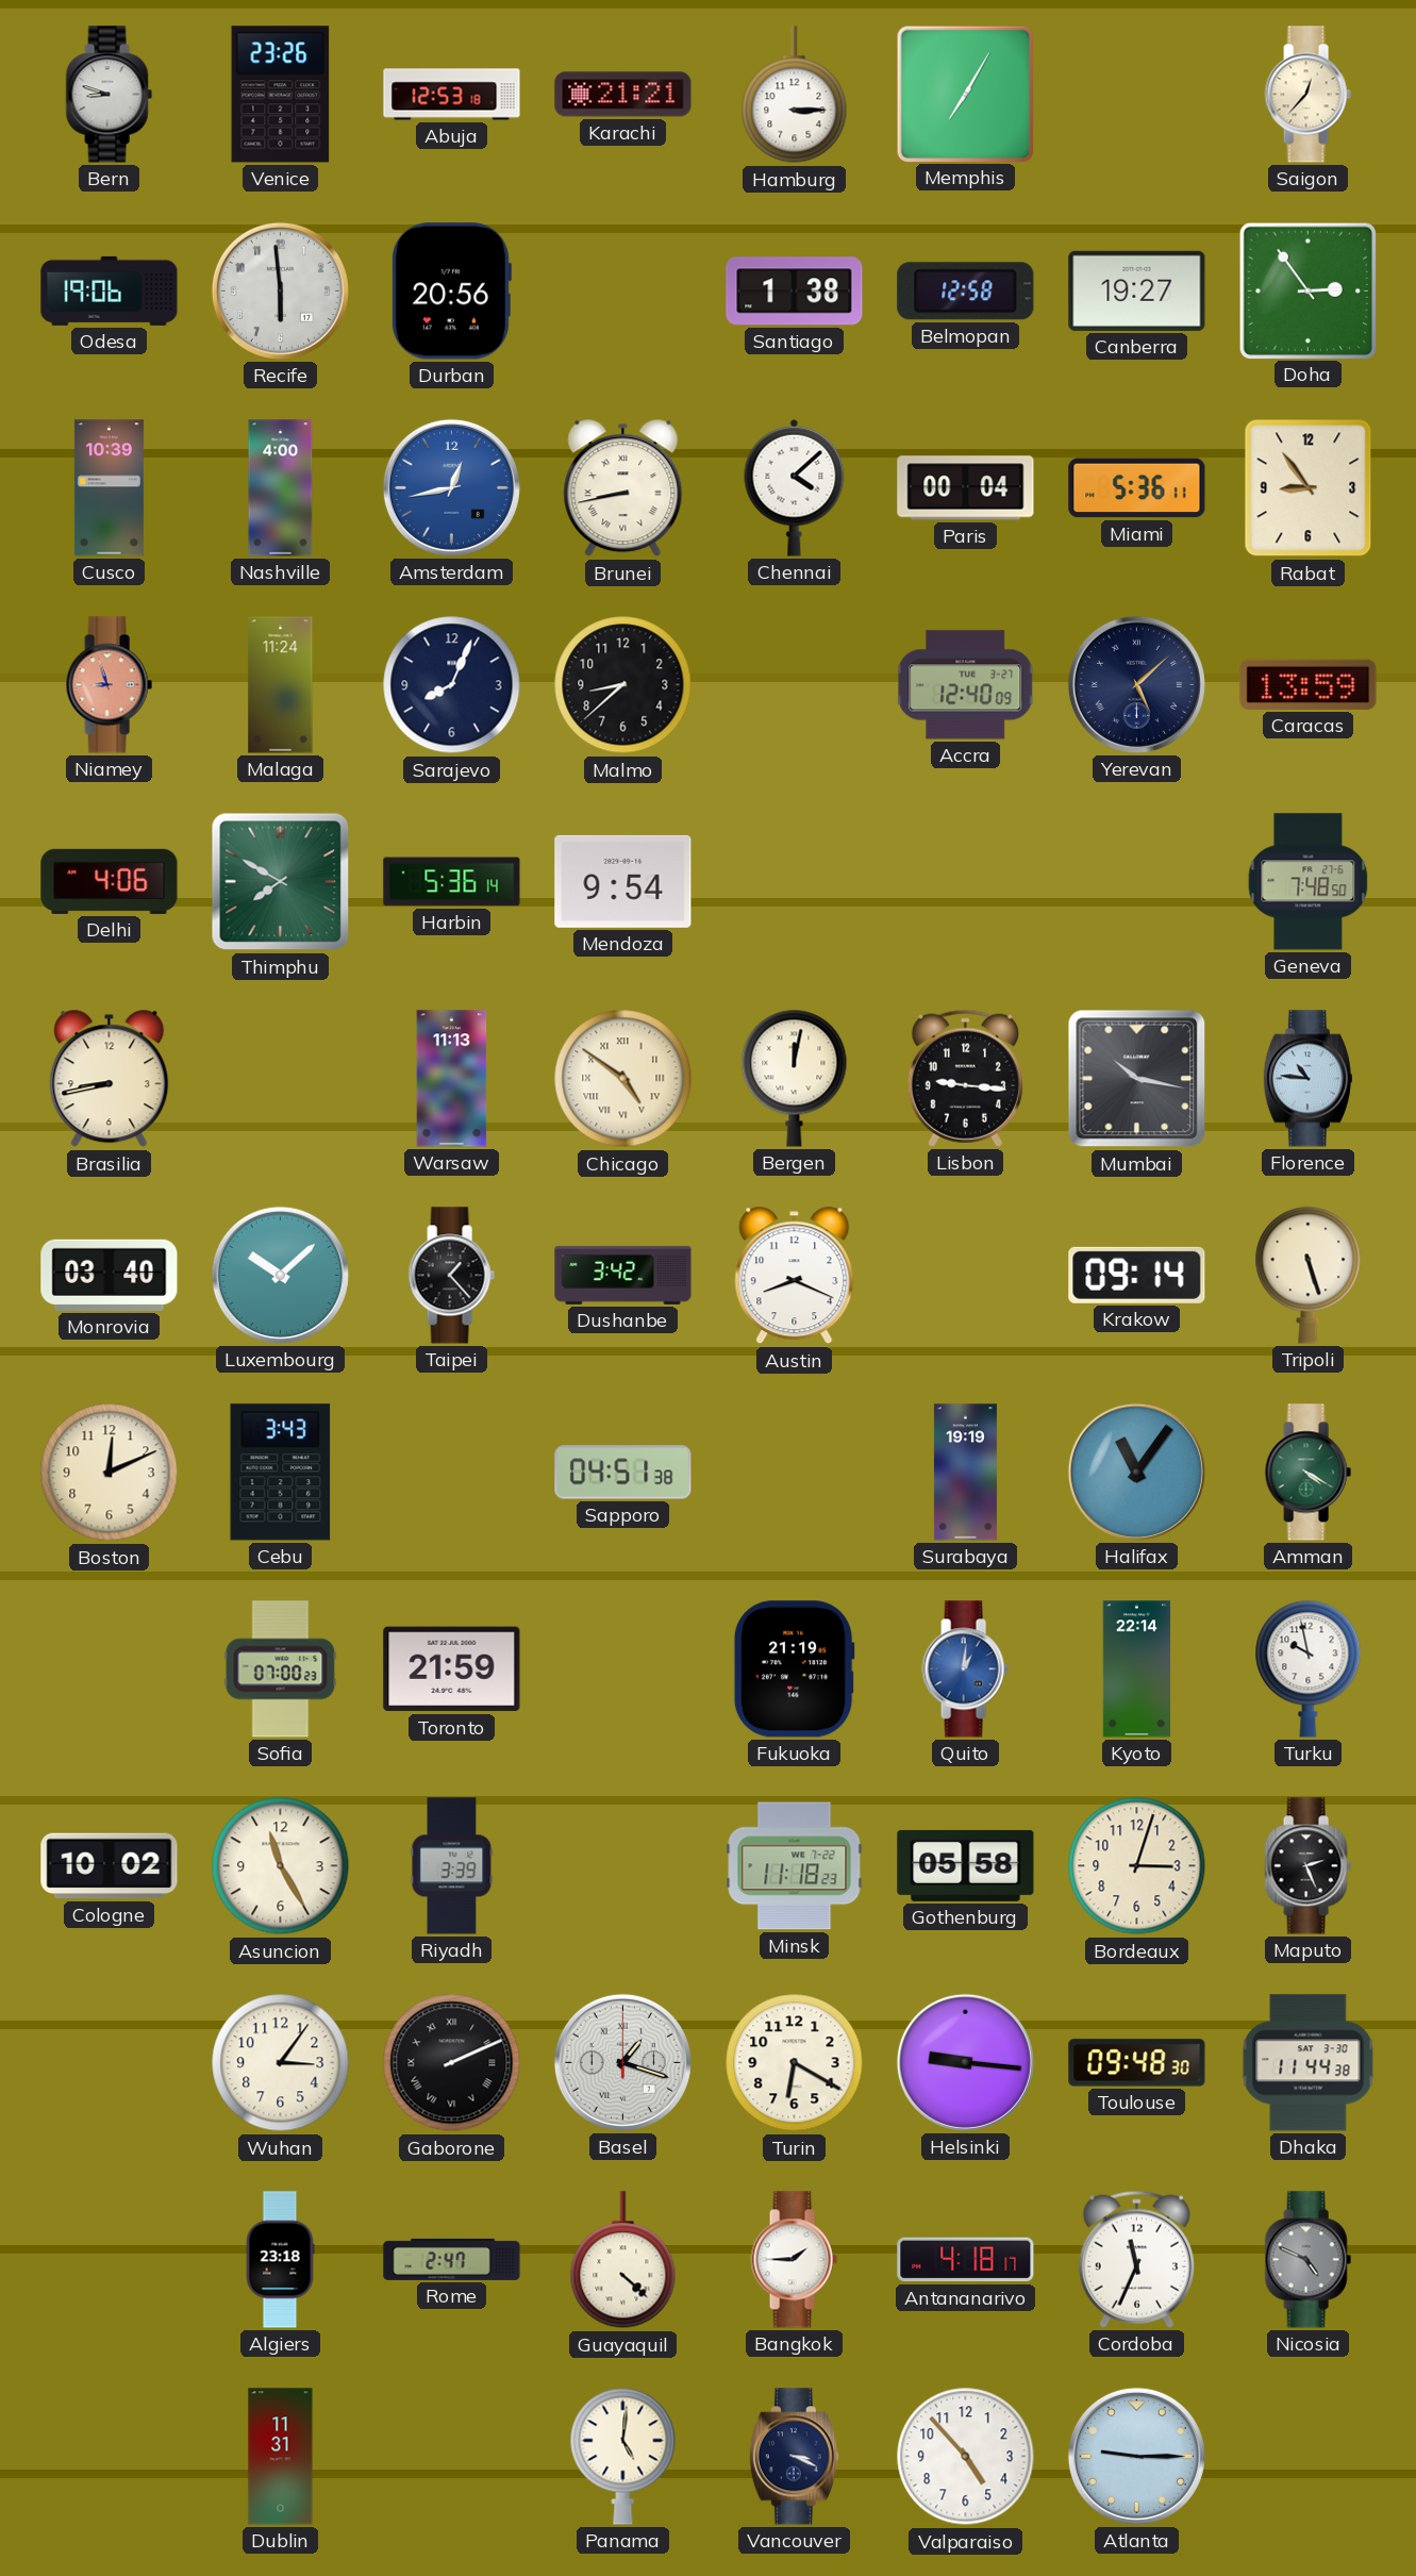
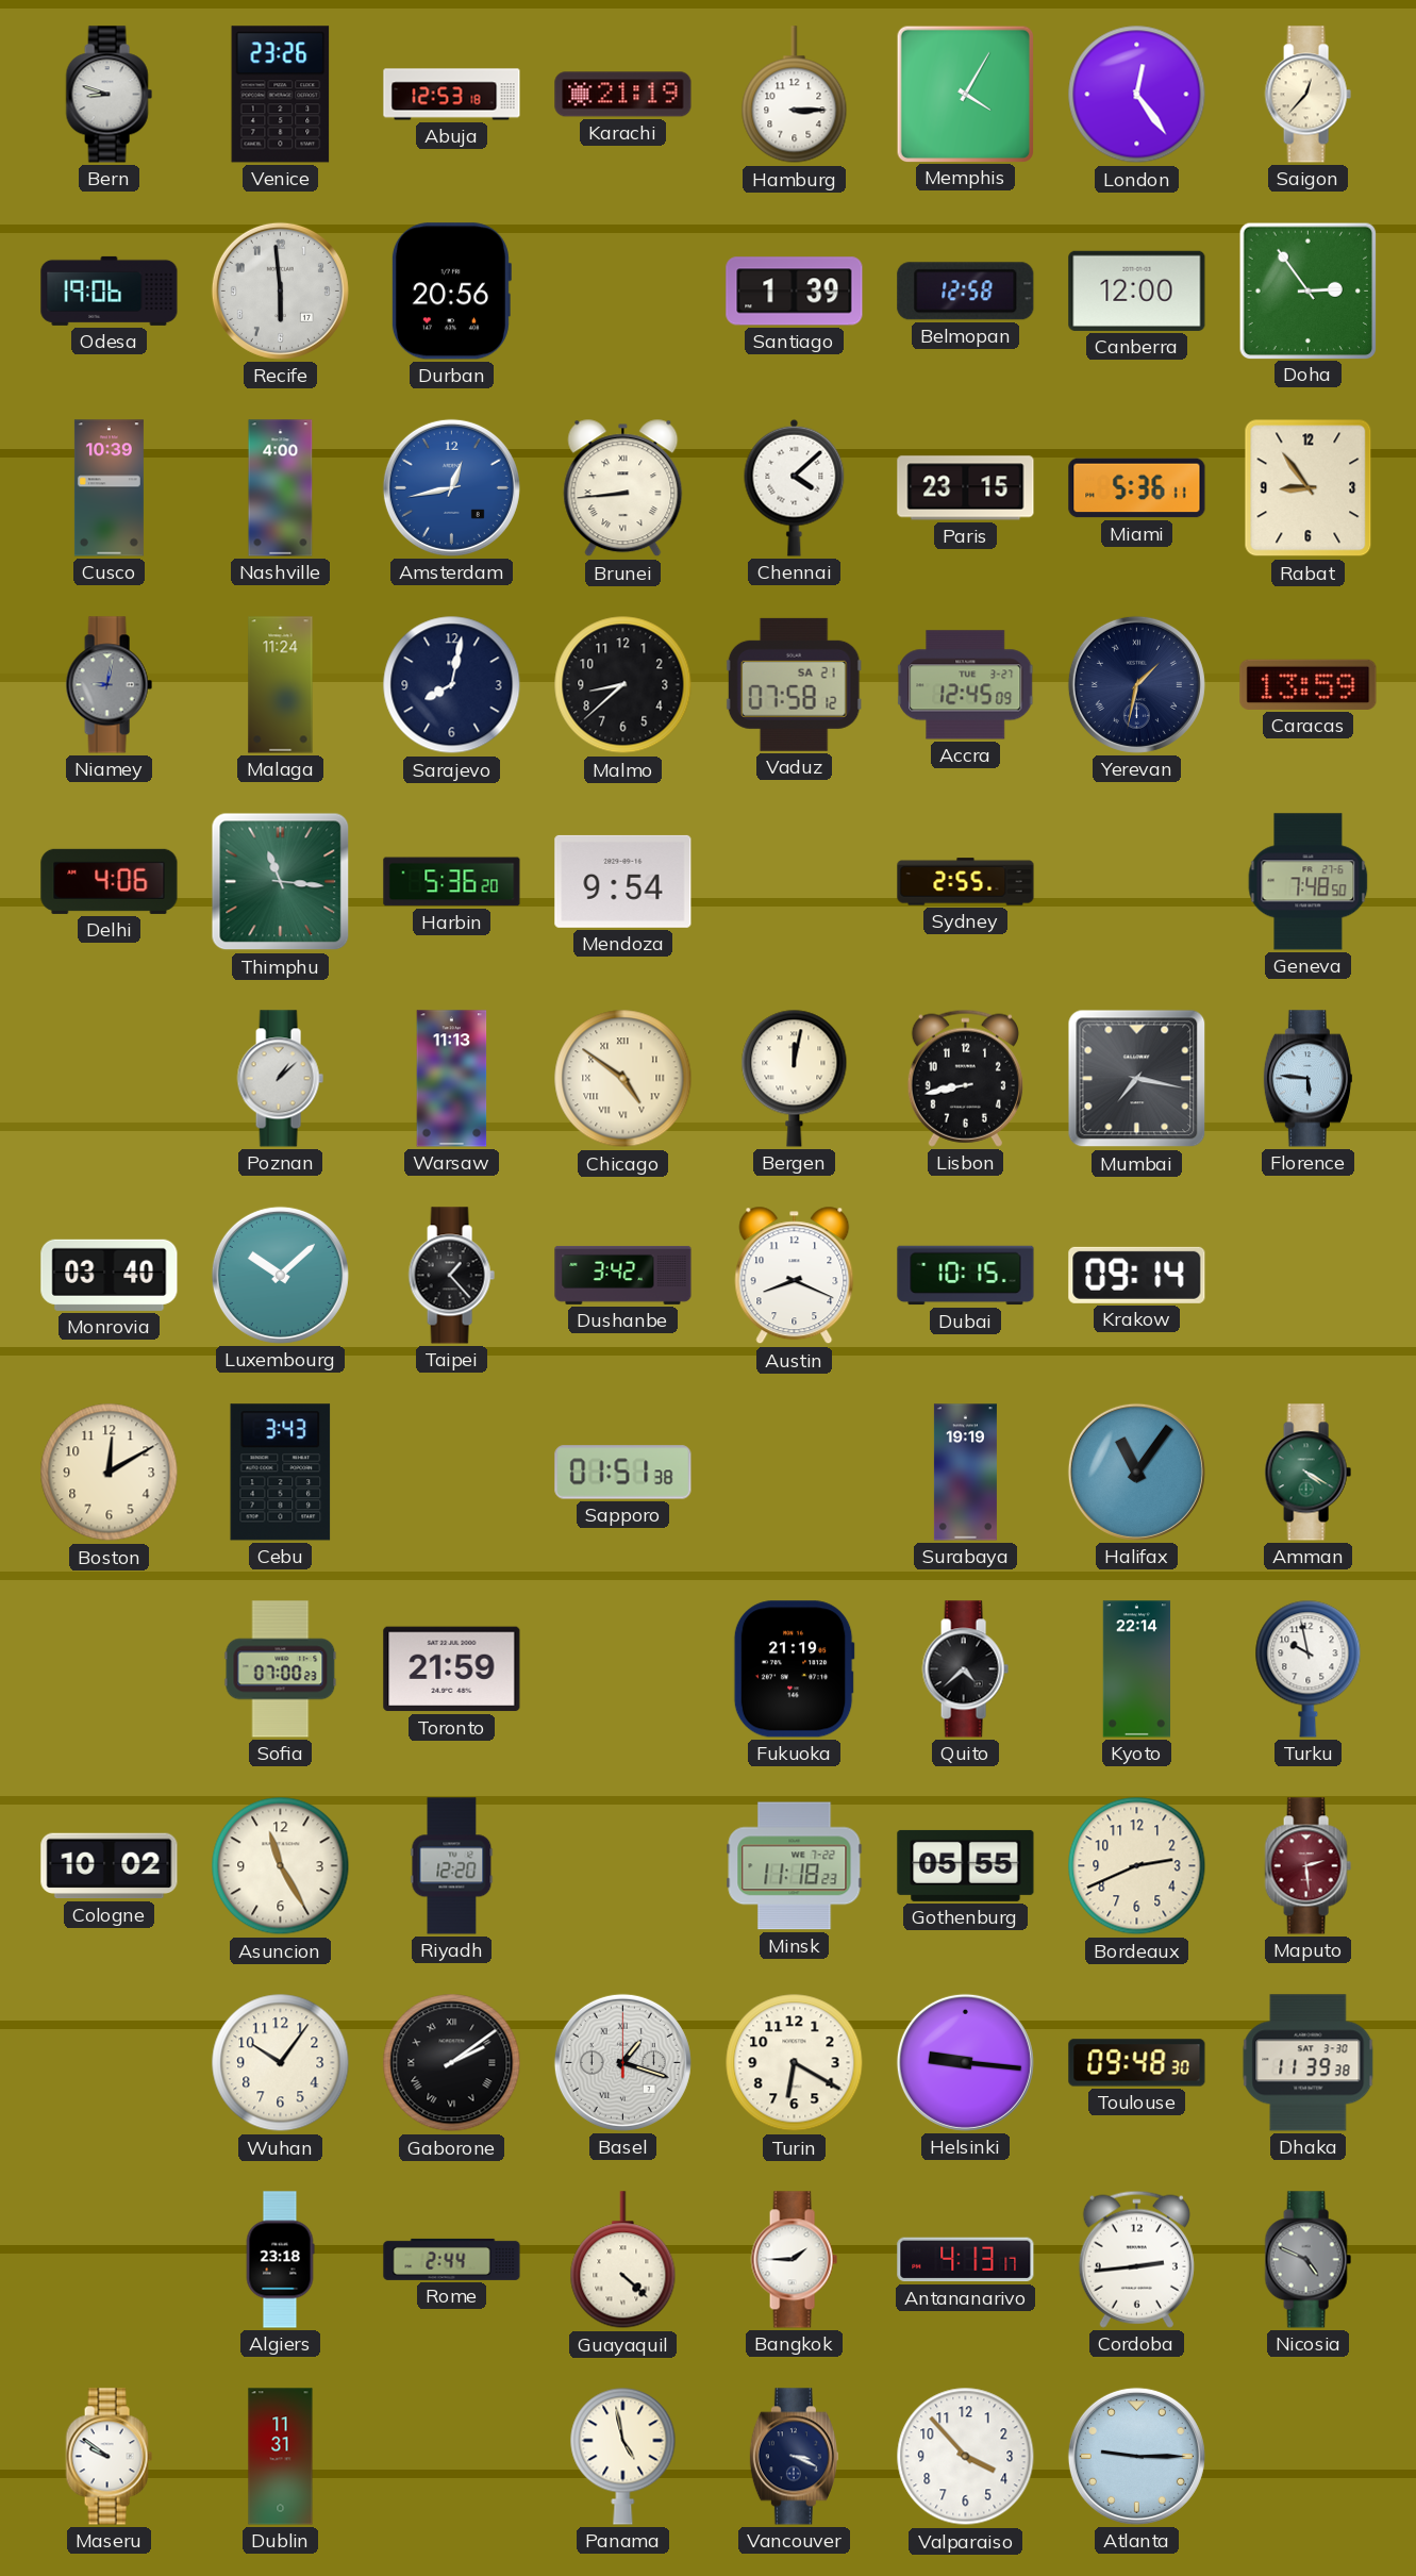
Karachi: 21:21 -> 21:19 (623, 95)
Memphis: 7:05 -> 4:05 (965, 94)
London: none -> 12:24 (1137, 95)
Santiago: 1:38 -> 1:39 (795, 292)
Canberra: 19:27 -> 12:00 (1137, 290)
Brunei: 8:43 -> 8:44 (623, 488)
Paris: 00:04 -> 23:15 (966, 488)
Niamey: 8:57 -> 9:02 (109, 685)
Niamey dial: salmon -> grey (109, 685)
Sarajevo: 8:04 -> 8:02 (452, 685)
Vaduz: none -> 07:58 (794, 684)
Accra: 12:40 -> 12:45 (966, 685)
Yerevan: 5:08 -> 1:32 (1136, 684)
Thimphu: 7:50 -> 11:16 (281, 882)
Harbin: 5:36:14 -> 5:36:20 (452, 882)
Sydney: none -> 2:55 (966, 882)
Brasilia: 8:43 -> none (110, 1079)
Poznan: none -> 1:08 (280, 1079)
Lisbon: 9:16 -> 8:43 (965, 1078)
Mumbai: 10:17 -> 7:17 (1137, 1079)
Florence: 10:46 -> 5:46 (1307, 1079)
Dubai: none -> 10:15 (966, 1276)
Tripoli: 5:27 -> none (1309, 1275)
Boston: 12:11 -> 12:10 (110, 1473)
Sapporo: 04:51 -> 01:51 (623, 1473)
Quito: 1:01 -> 4:38 (965, 1669)
Quito dial: blue -> black (965, 1669)
Riyadh: 3:39 -> 12:20 (452, 1866)
Gothenburg: 05:58 -> 05:55 (966, 1865)
Bordeaux: 3:03 -> 2:41 (1137, 1866)
Maputo: 2:26 -> 2:29 (1307, 1866)
Maputo dial: black -> burgundy (1307, 1866)
Wuhan: 3:06 -> 10:06 (281, 2063)
Gaborone: 2:11 -> 2:09 (452, 2063)
Dhaka: 11:44 -> 11:39 (1309, 2063)
Rome: 2:47 -> 2:44 (452, 2259)
Antananarivo: 4:18 -> 4:13 (966, 2260)
Cordoba: 11:34 -> 2:44 (1136, 2259)
Maseru: none -> 9:51 (109, 2457)
Panama: 5:01 -> 4:58 (623, 2456)
Valparaiso: 4:53 -> 3:53 (966, 2457)
